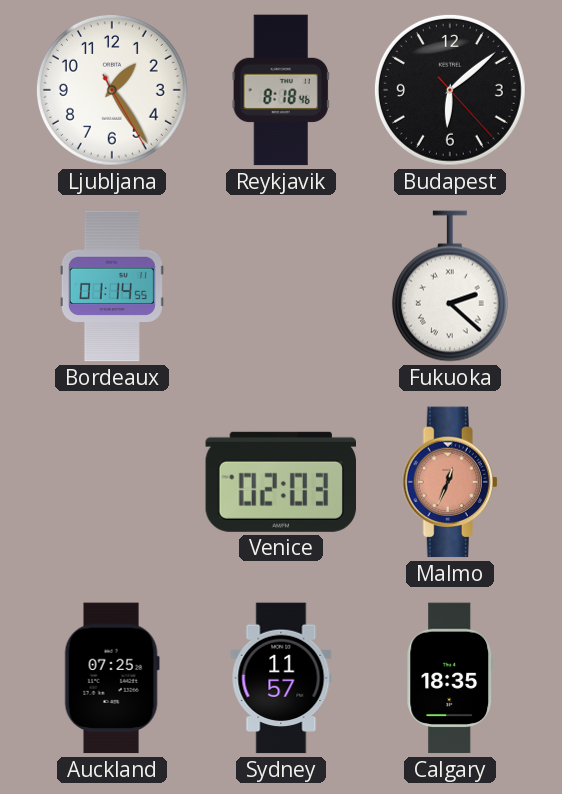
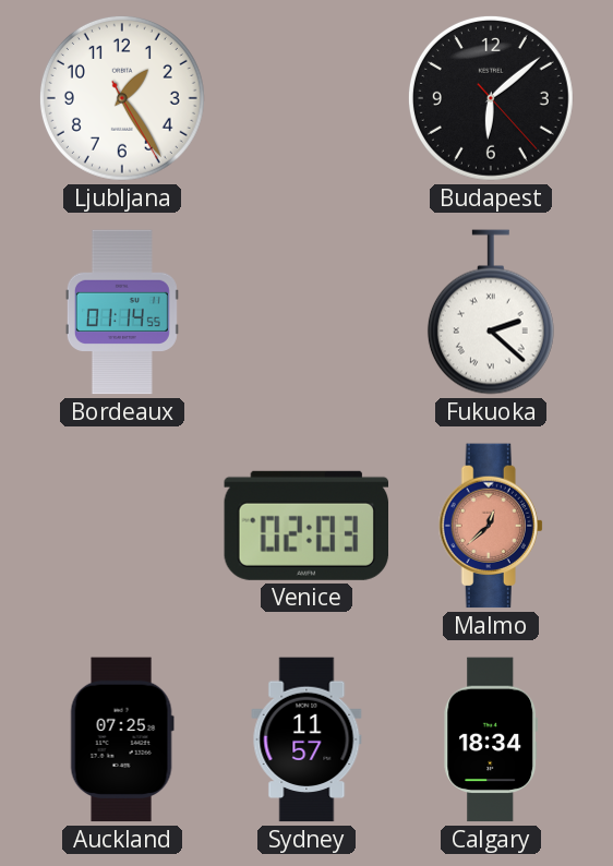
Reykjavik: 8:18 -> none (281, 90)
Malmo: 12:34 -> 12:38 (491, 526)
Calgary: 18:35 -> 18:34 (491, 739)
